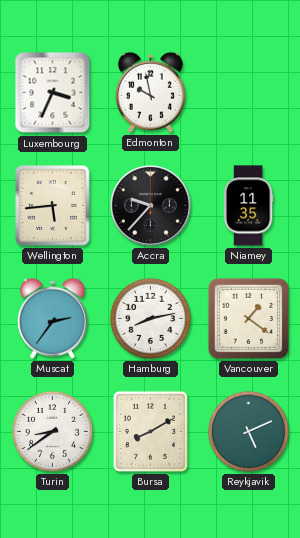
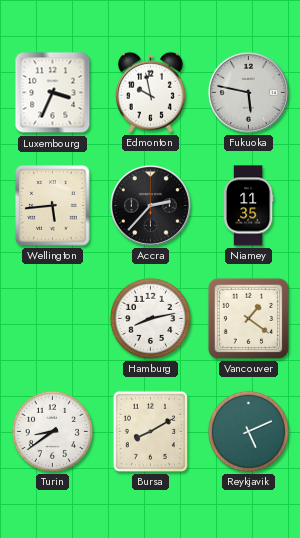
Fukuoka: none -> 5:47 (248, 92)
Accra: 9:37 -> 2:37 (150, 205)
Muscat: 2:36 -> none (52, 318)
